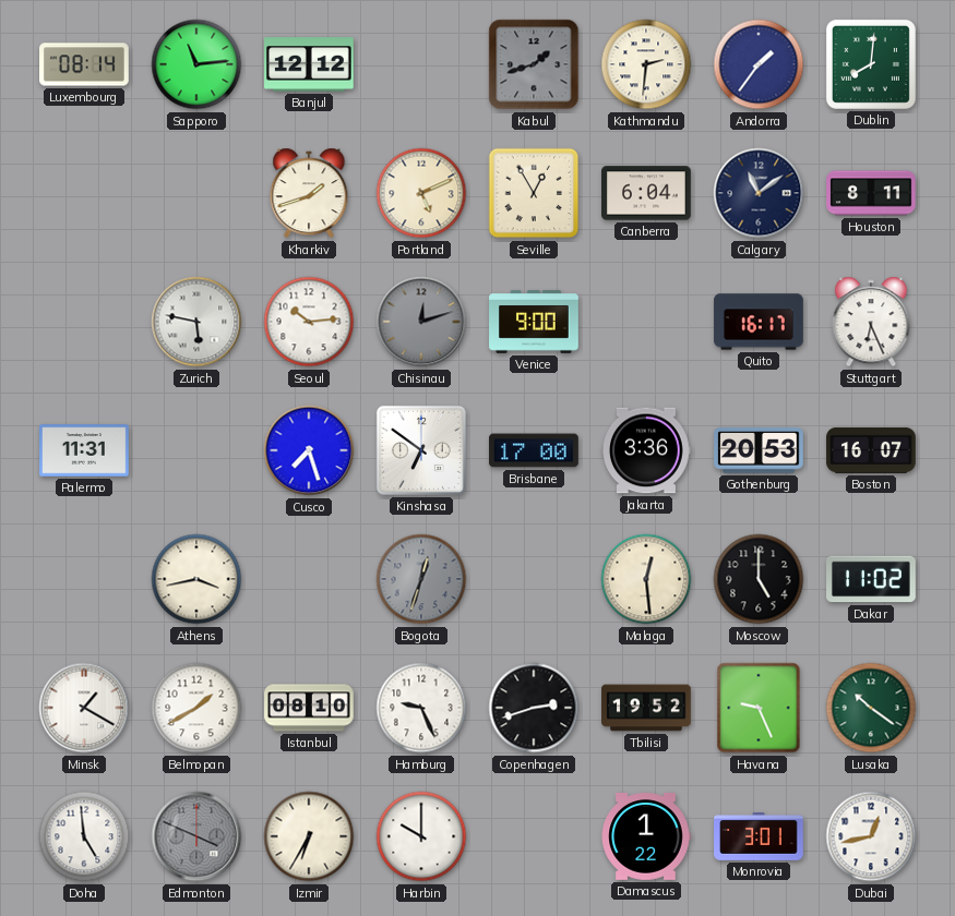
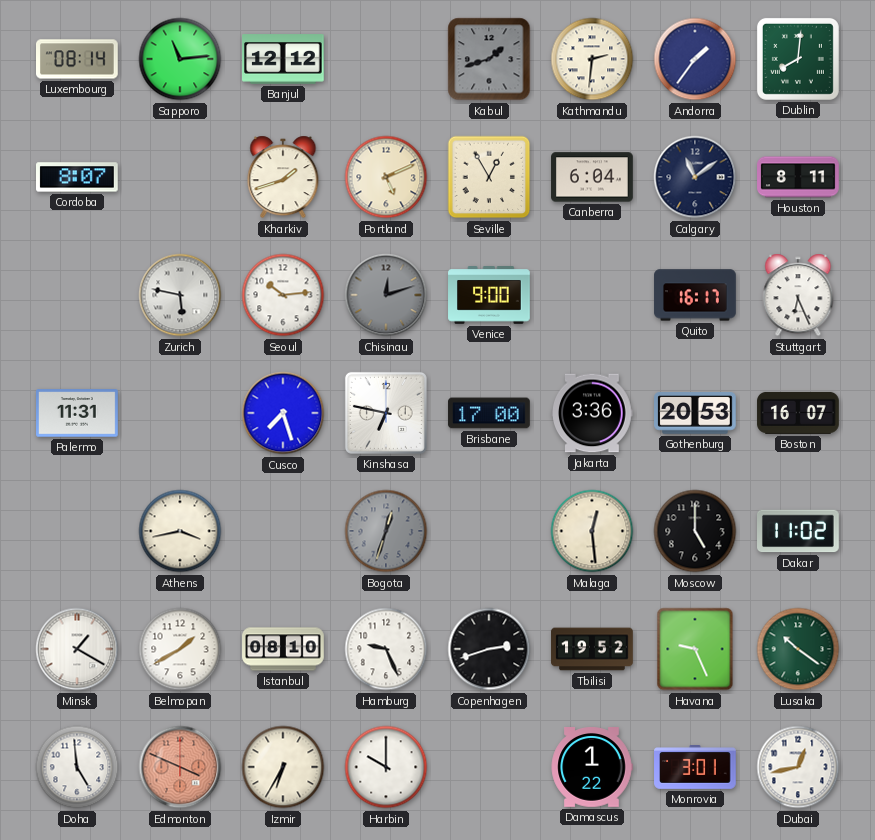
Cordoba: none -> 8:07 (78, 177)
Kinshasa: 6:51 -> 6:47 (386, 413)
Edmonton dial: grey -> salmon (180, 767)
